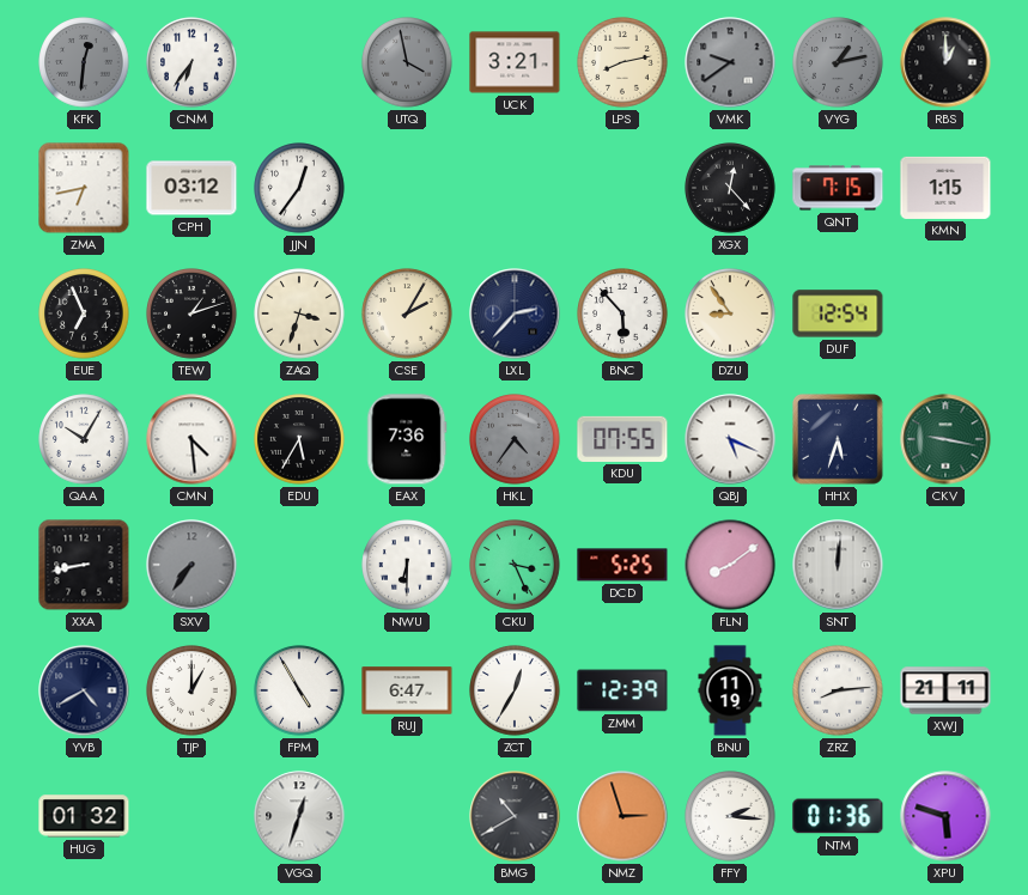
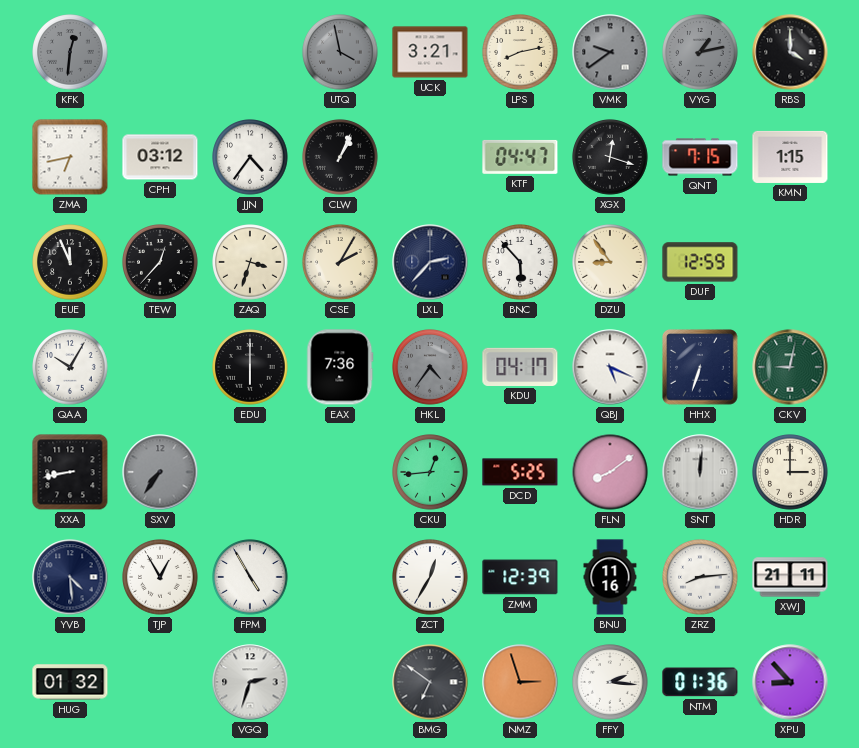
CNM: 6:36 -> none (191, 62)
RBS: 1:00 -> 4:00 (790, 52)
JJN: 12:36 -> 4:36 (250, 157)
CLW: none -> 1:04 (340, 157)
KTF: none -> 04:47 (520, 157)
XGX: 12:23 -> 12:18 (610, 157)
EUE: 6:56 -> 11:56 (70, 262)
TEW: 1:12 -> 12:37 (160, 262)
DUF: 12:54 -> 12:59 (700, 262)
CMN: 4:29 -> none (191, 439)
EDU: 5:35 -> 6:00 (250, 367)
KDU: 07:55 -> 04:17 (520, 367)
HHX: 5:33 -> 6:33 (701, 368)
CKV: 9:17 -> 9:02 (790, 367)
NWU: 6:30 -> none (407, 565)
CKU: 3:26 -> 12:44 (430, 472)
HDR: none -> 3:00 (790, 472)
YVB: 4:40 -> 4:29 (70, 577)
TJP: 1:00 -> 12:55 (160, 577)
RUJ: 6:47 -> none (407, 690)
BNU: 11:19 -> 11:16 (610, 577)
VGQ: 12:33 -> 2:33 (250, 682)
BMG: 10:40 -> 6:51 (430, 682)
XPU: 5:48 -> 8:53 (790, 682)
